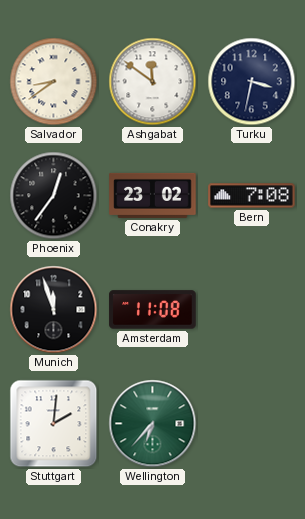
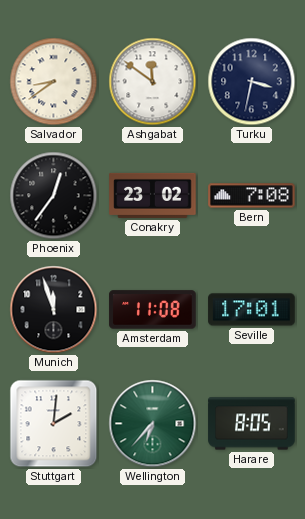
Seville: none -> 17:01 (252, 310)
Harare: none -> 8:05 (252, 424)
